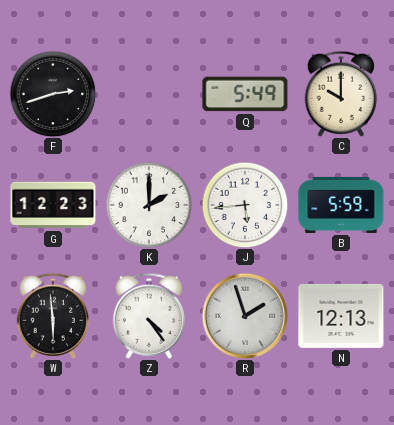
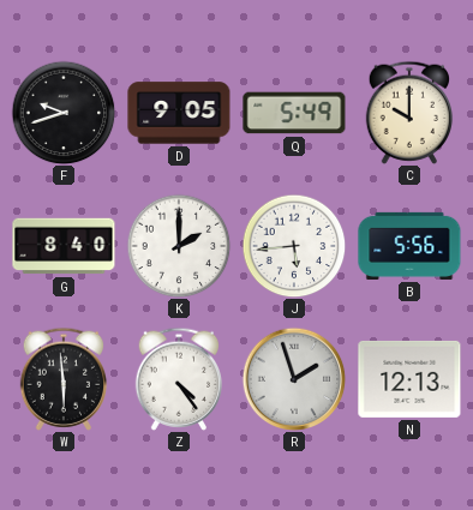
F: 2:42 -> 9:42 (64, 113)
D: none -> 9:05 (179, 113)
G: 12:23 -> 8:40 (64, 246)
B: 5:59 -> 5:56 (409, 246)
